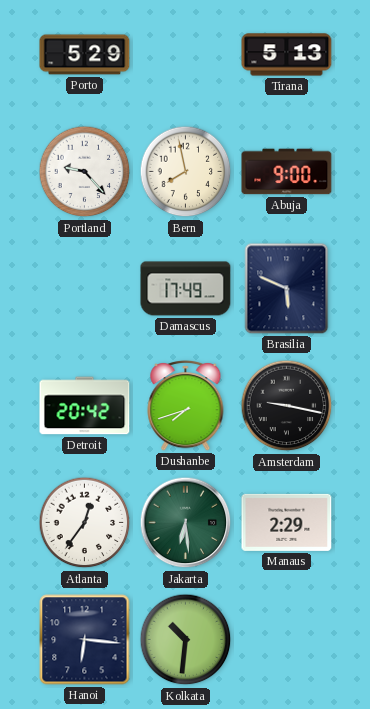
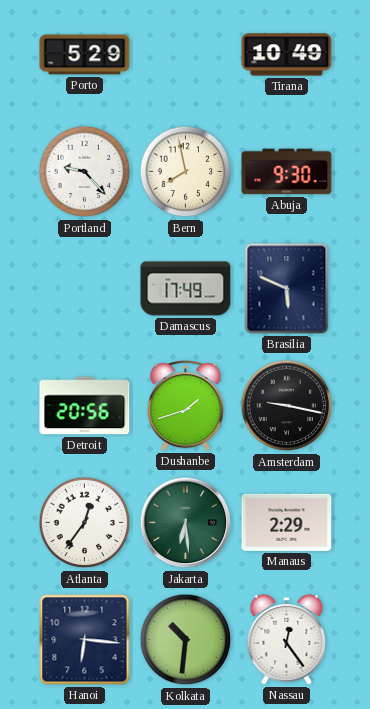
Tirana: 5:13 -> 10:49 (287, 55)
Abuja: 9:00 -> 9:30 (287, 172)
Detroit: 20:42 -> 20:56 (85, 406)
Dushanbe: 7:42 -> 1:42 (186, 406)
Nassau: none -> 12:24 (287, 639)
